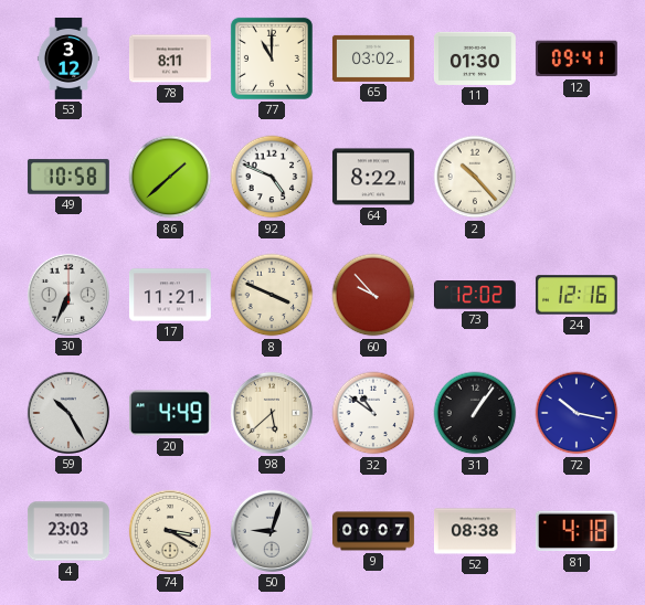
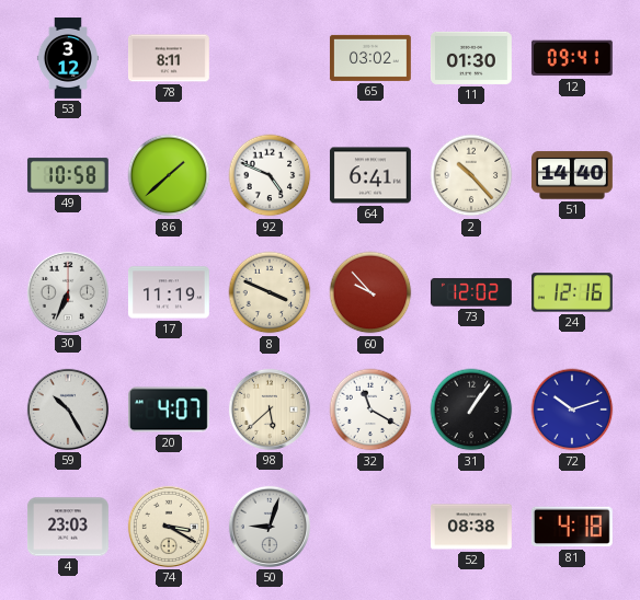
77: 11:00 -> none (272, 59)
64: 8:22 -> 6:41 (370, 175)
51: none -> 14:40 (573, 175)
17: 11:21 -> 11:19 (169, 292)
20: 4:49 -> 4:07 (169, 409)
32: 10:51 -> 11:20 (370, 409)
72: 10:17 -> 10:12 (572, 409)
9: 00:07 -> none (374, 531)
